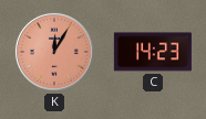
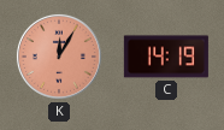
C: 14:23 -> 14:19 (166, 57)
